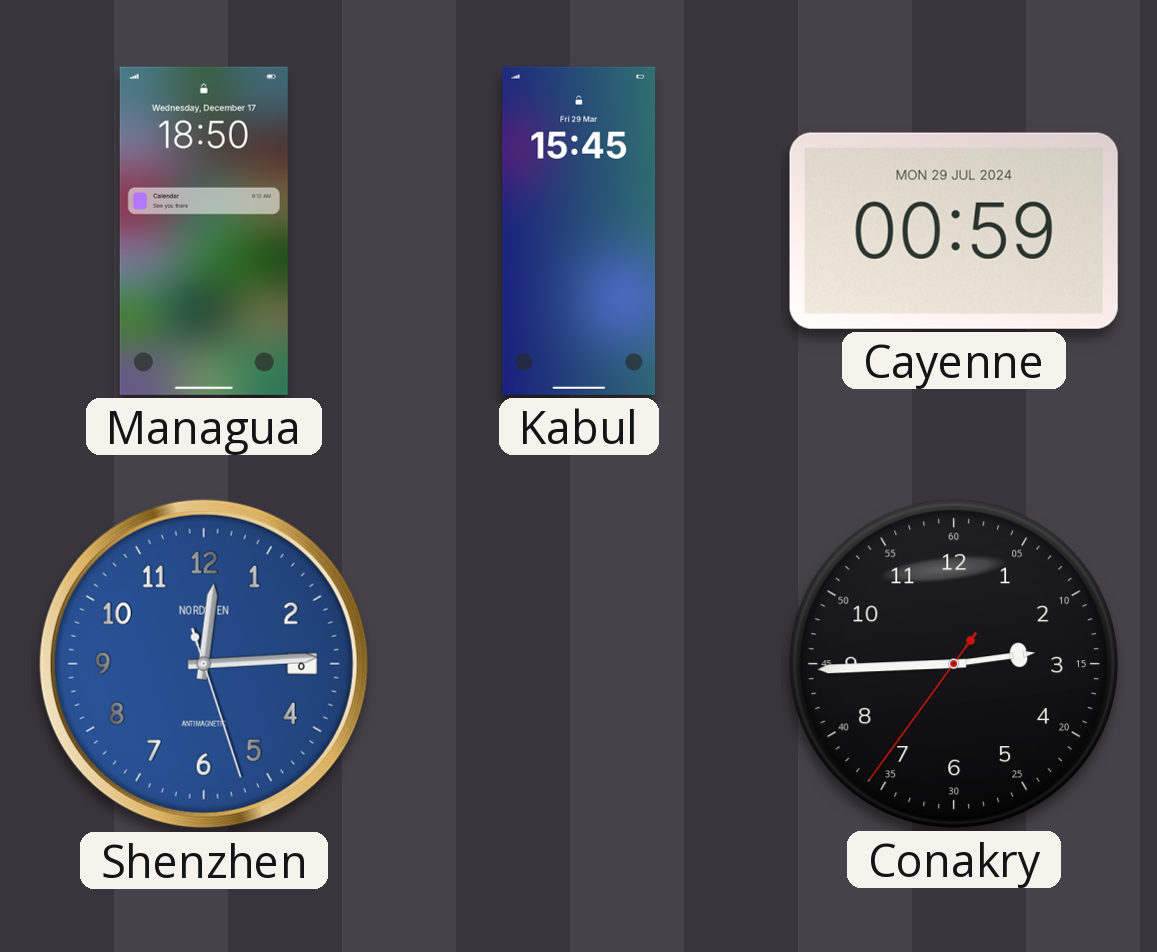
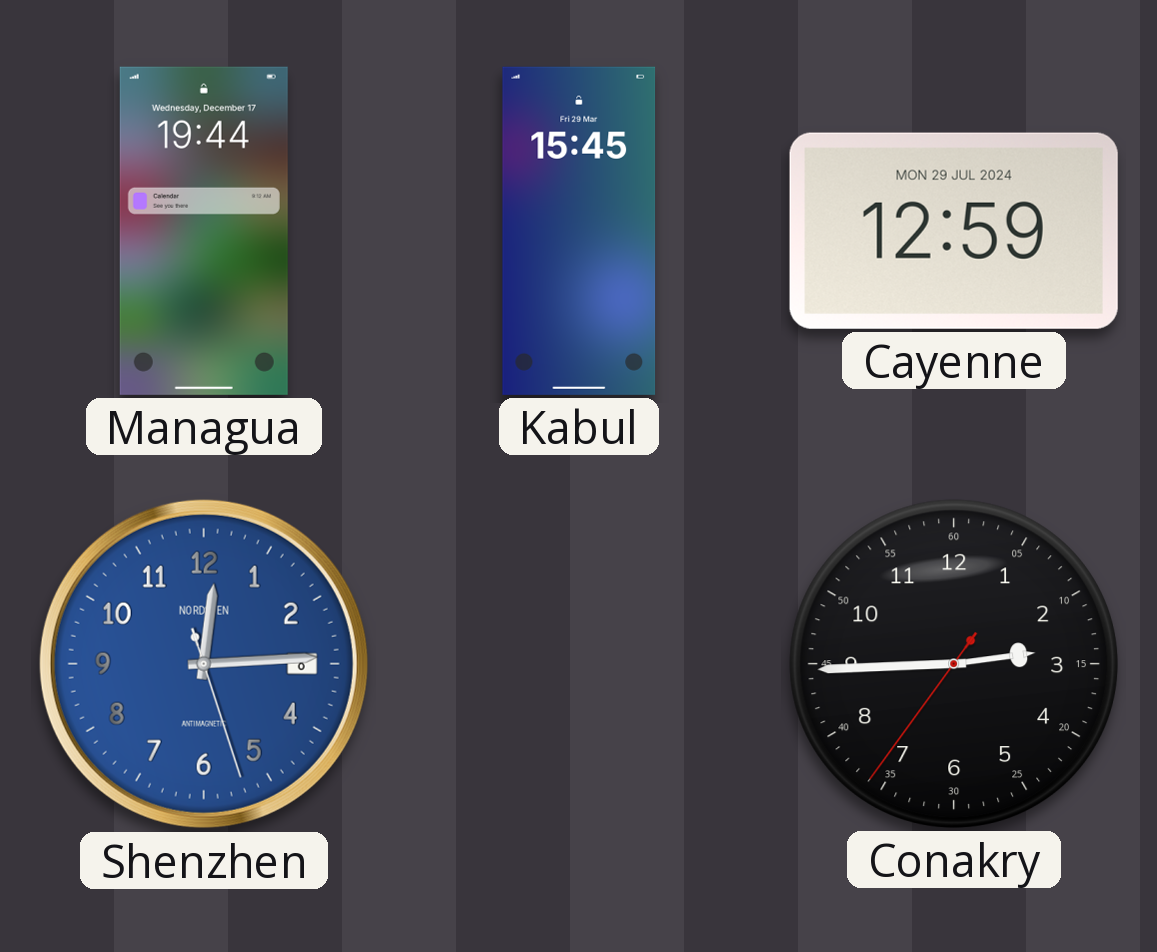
Managua: 18:50 -> 19:44 (204, 231)
Cayenne: 00:59 -> 12:59 (954, 231)
